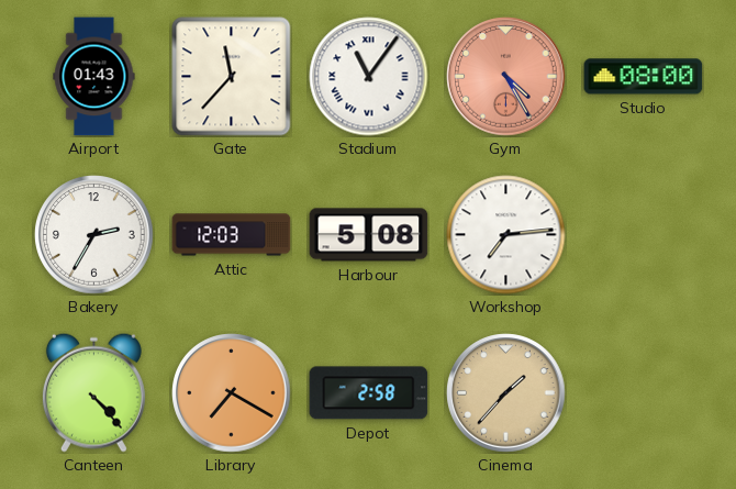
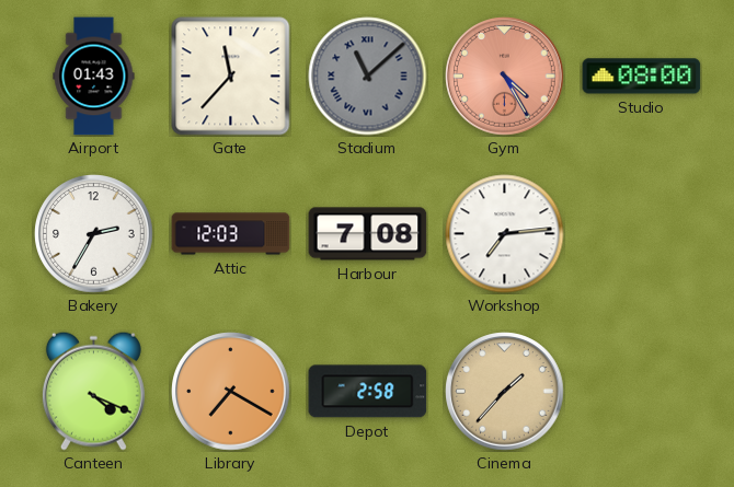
Stadium: 11:06 -> 11:08 (368, 77)
Stadium dial: white -> grey (368, 77)
Harbour: 5:08 -> 7:08 (368, 234)
Canteen: 4:23 -> 4:19 (93, 391)
